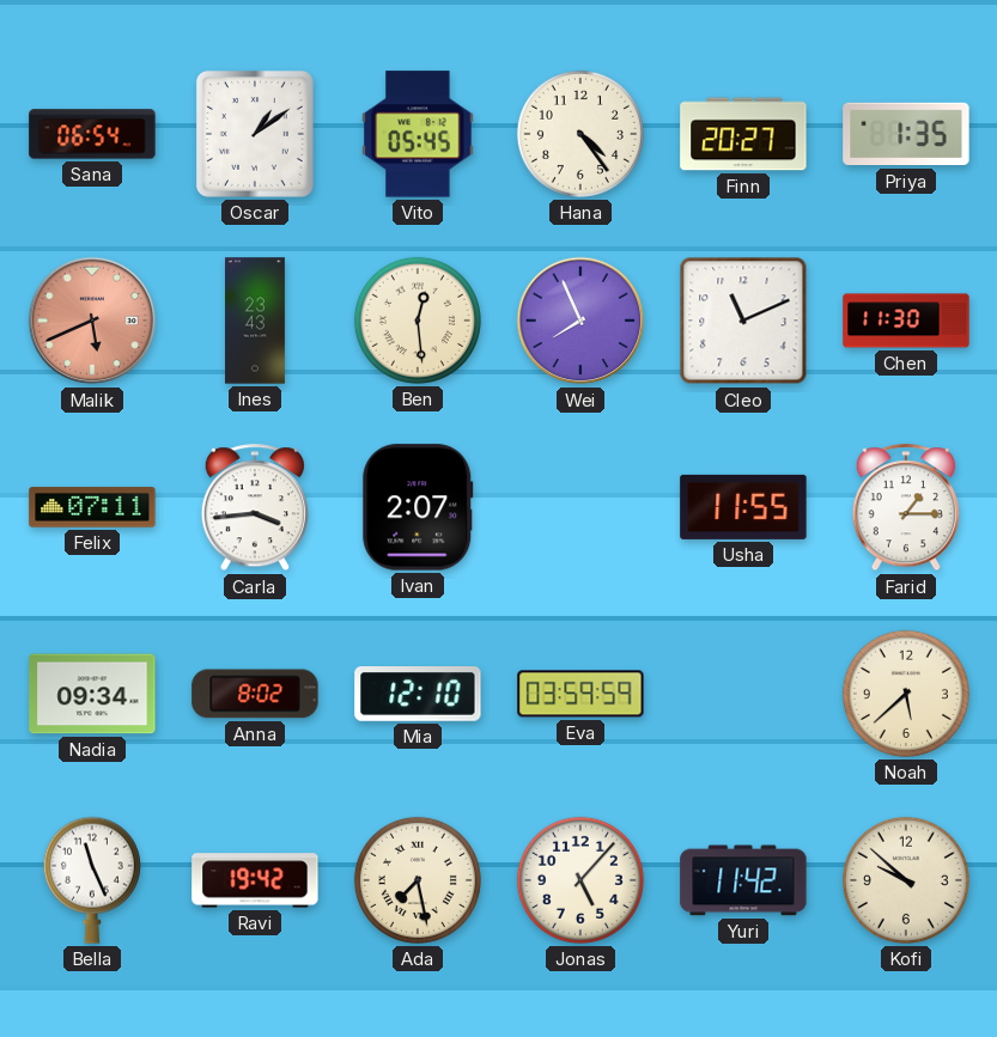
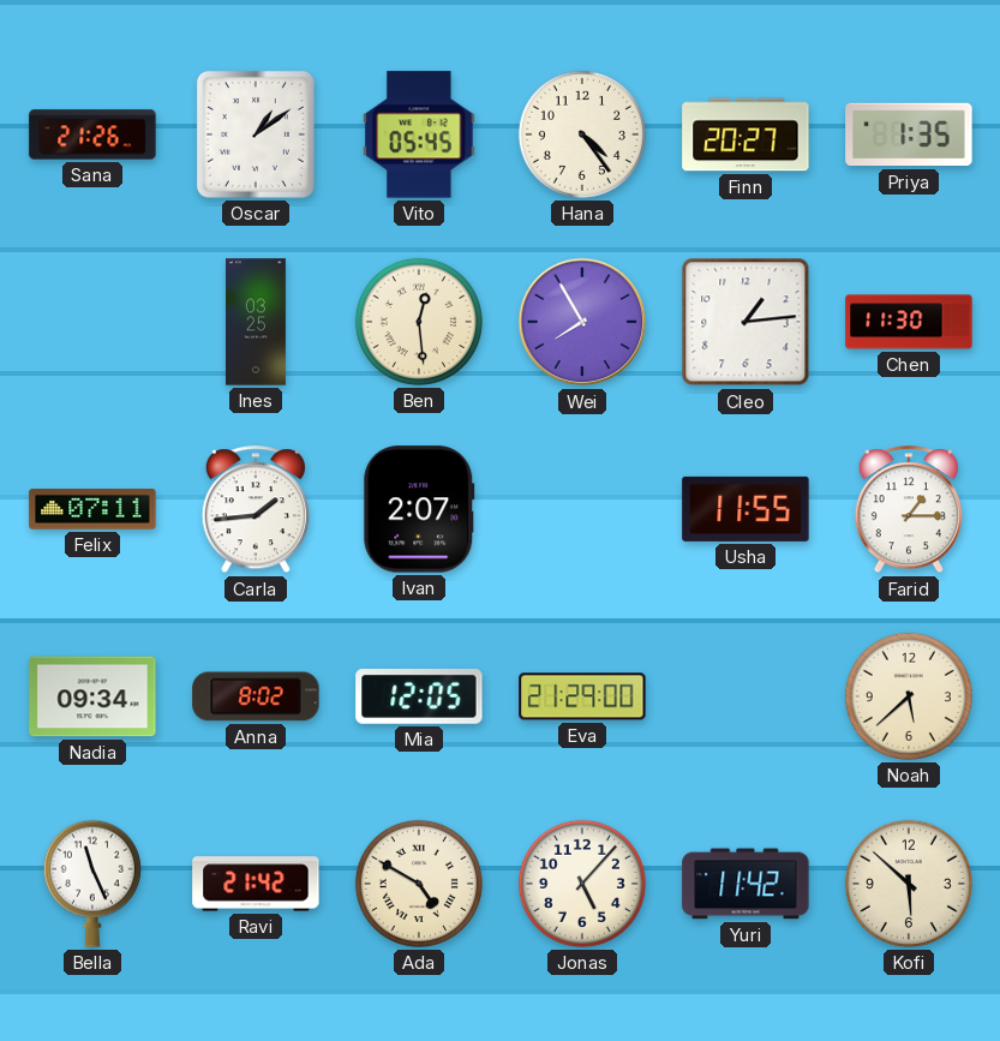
Sana: 06:54 -> 21:26 (92, 134)
Malik: 5:41 -> none (92, 321)
Ines: 23:43 -> 03:25 (256, 322)
Wei: 7:56 -> 7:55 (582, 322)
Cleo: 11:11 -> 1:14 (745, 322)
Carla: 3:44 -> 1:44 (256, 510)
Mia: 12:10 -> 12:05 (419, 696)
Eva: 03:59 -> 21:29 (582, 696)
Ravi: 19:42 -> 21:42 (256, 884)
Ada: 7:28 -> 4:50 (419, 884)
Kofi: 9:52 -> 5:52 (909, 884)
